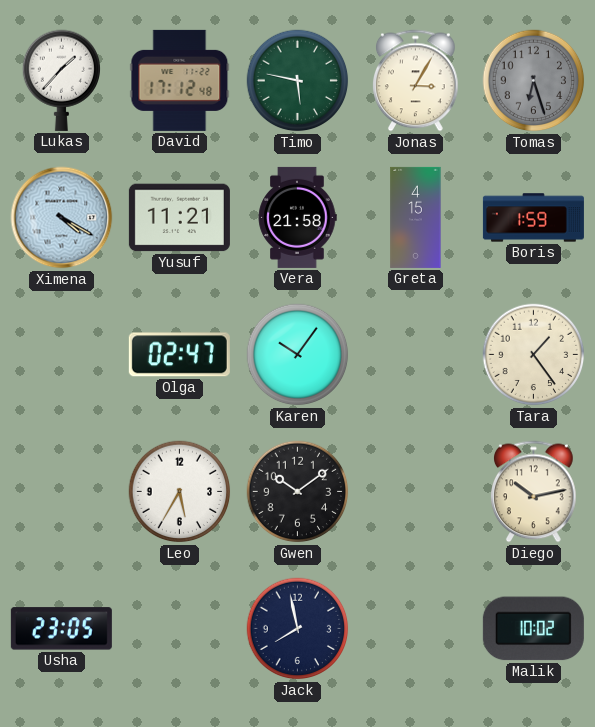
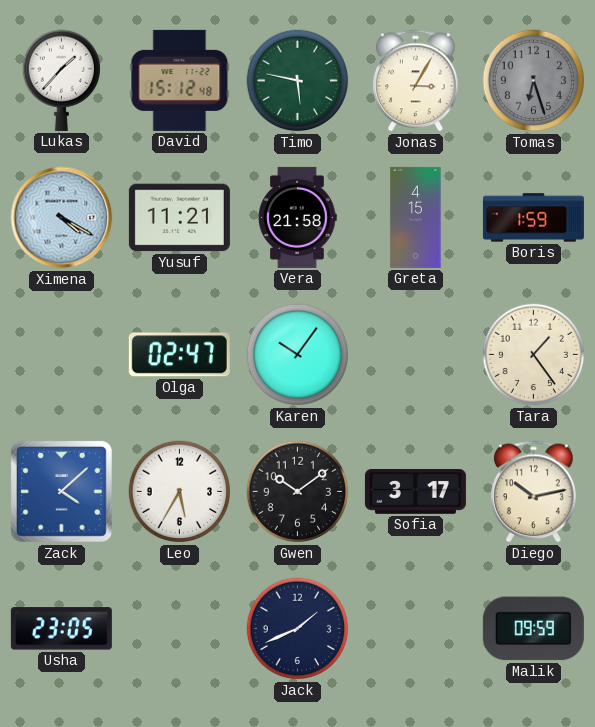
David: 17:12 -> 15:12 (180, 80)
Zack: none -> 4:08 (61, 491)
Sofia: none -> 3:17 (415, 492)
Jack: 7:58 -> 1:41 (298, 629)
Malik: 10:02 -> 09:59 (533, 629)
